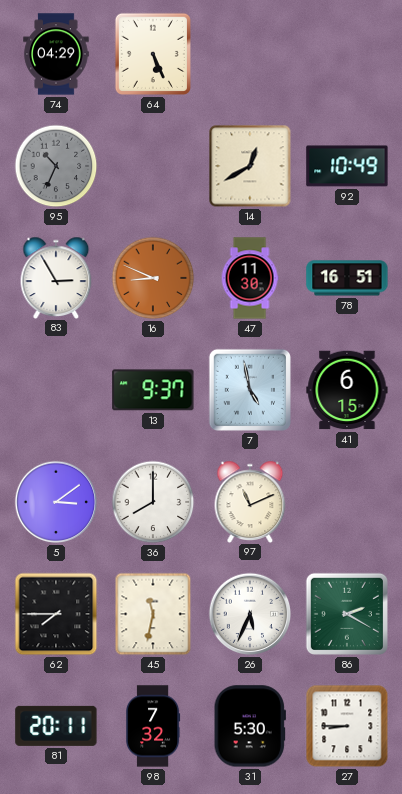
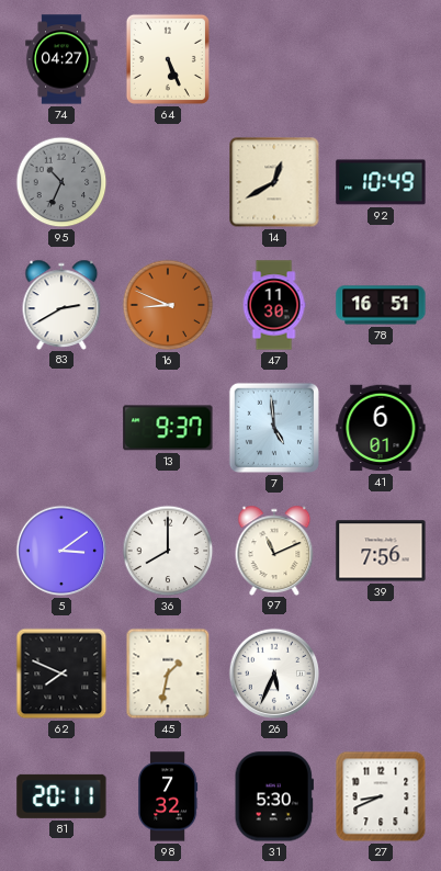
74: 04:29 -> 04:27 (61, 59)
83: 2:55 -> 2:40 (61, 304)
7: 4:58 -> 4:59 (274, 428)
41: 6:15 -> 6:01 (381, 428)
39: none -> 7:56 (381, 551)
62: 7:45 -> 7:49 (61, 674)
45: 11:32 -> 1:32 (168, 674)
86: 2:20 -> none (347, 614)
27: 8:45 -> 8:41 (381, 796)
